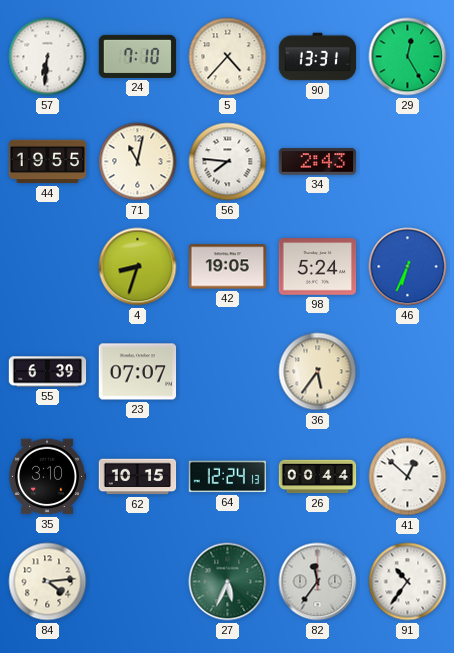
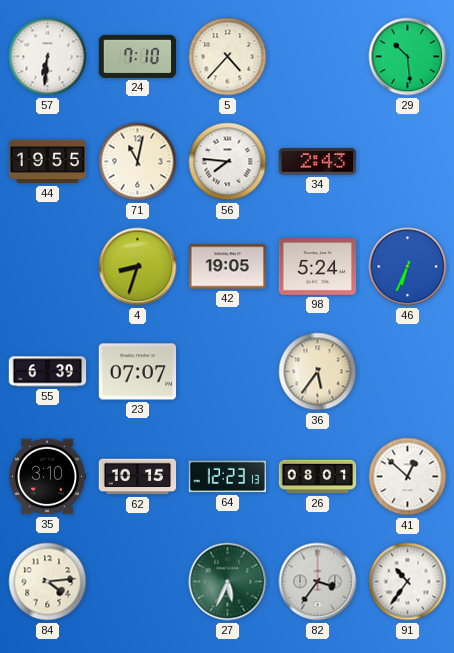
90: 13:31 -> none (318, 57)
29: 12:25 -> 10:29 (408, 57)
64: 12:24 -> 12:23 (227, 477)
26: 00:44 -> 08:01 (318, 477)
82: 11:36 -> 3:36 (318, 582)
